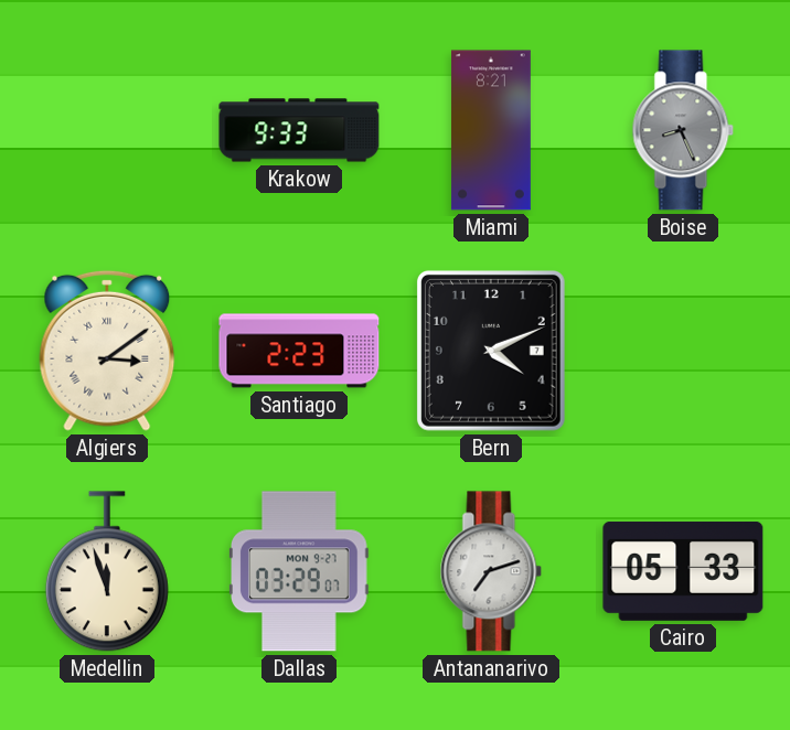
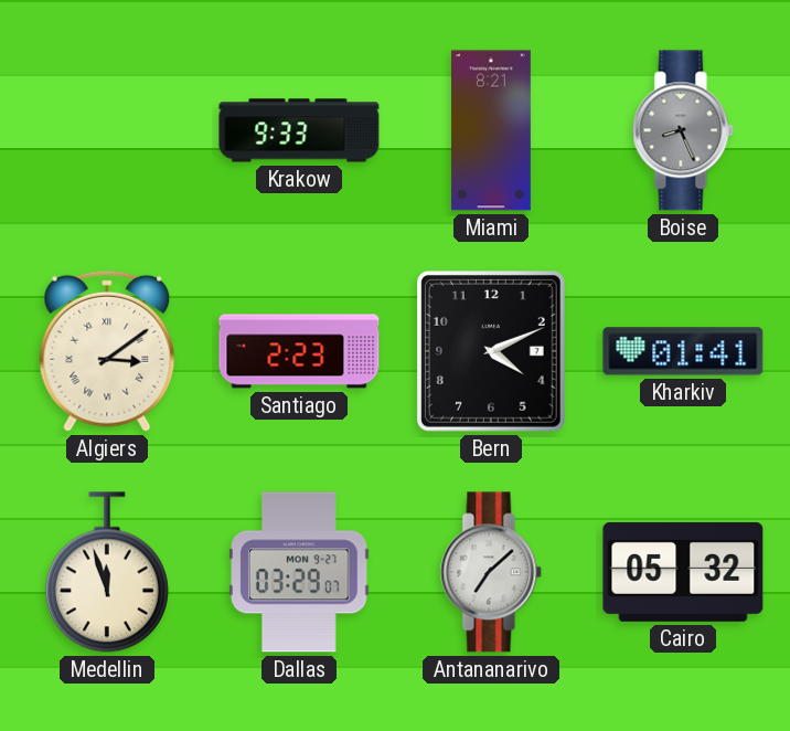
Kharkiv: none -> 01:41 (683, 351)
Antananarivo: 7:12 -> 7:08 (491, 572)
Cairo: 05:33 -> 05:32 (683, 572)
